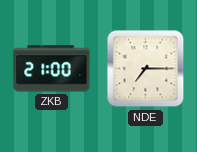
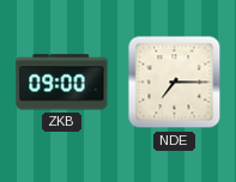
ZKB: 21:00 -> 09:00 (62, 83)
